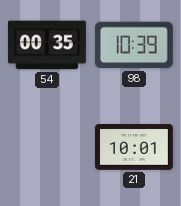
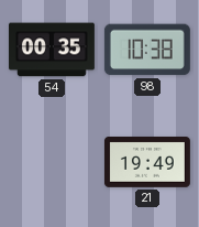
98: 10:39 -> 10:38 (147, 50)
21: 10:01 -> 19:49 (147, 163)
